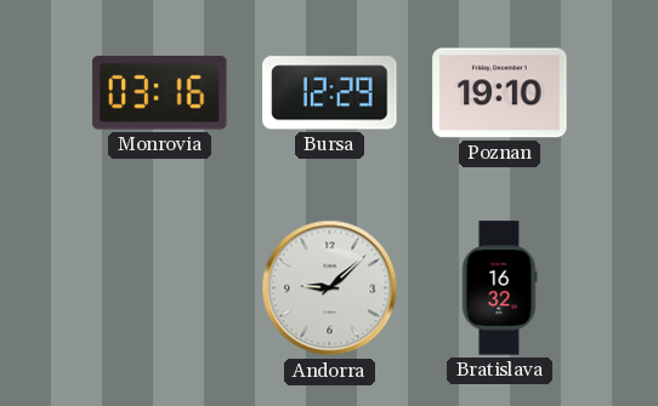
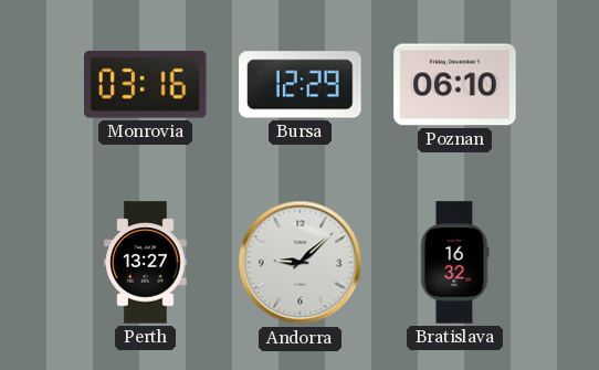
Poznan: 19:10 -> 06:10 (455, 85)
Perth: none -> 13:27 (146, 263)
